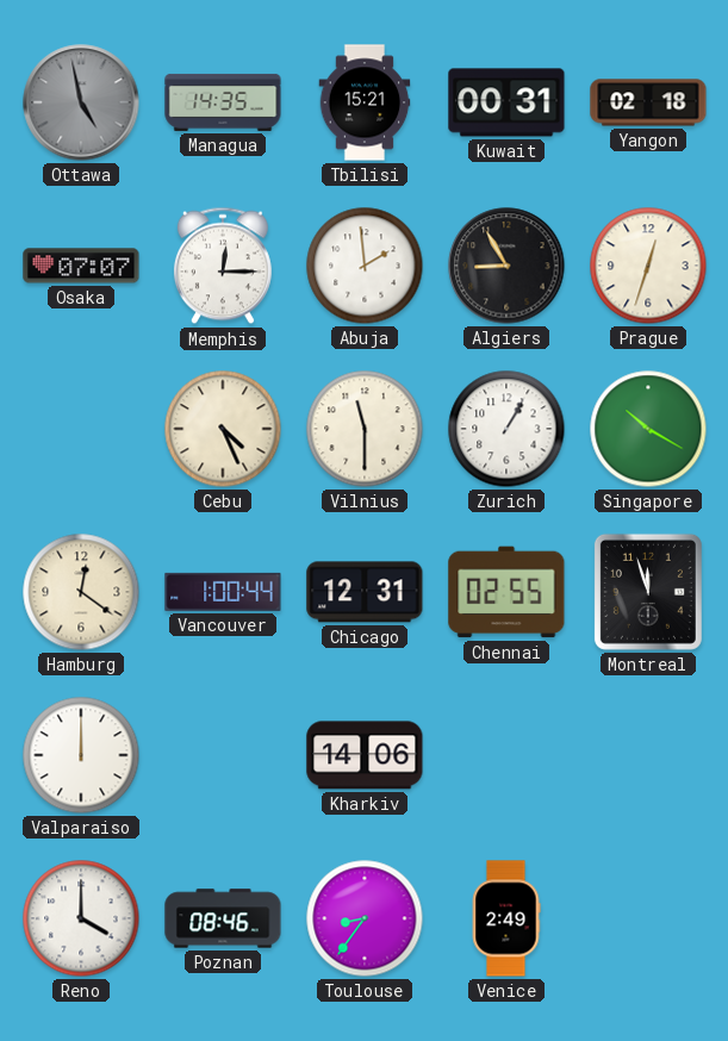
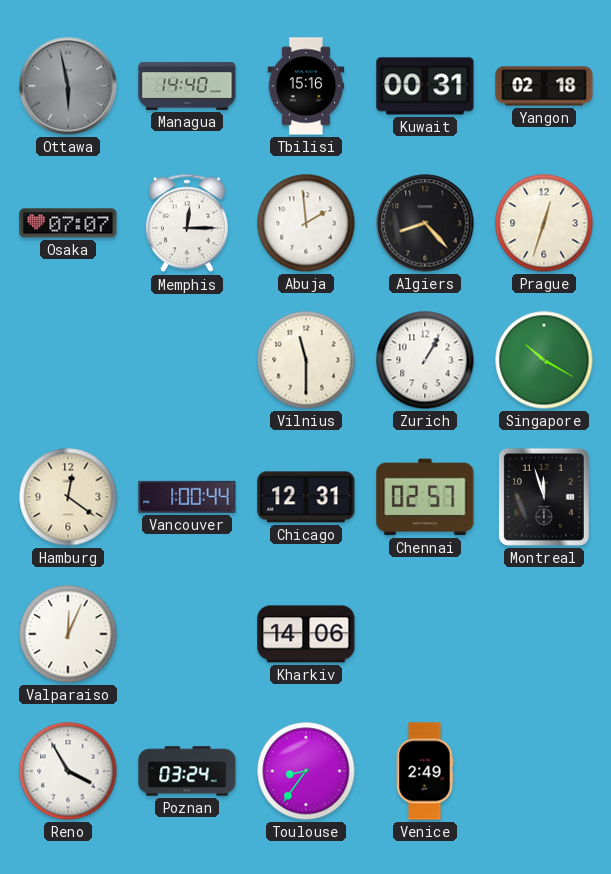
Ottawa: 4:58 -> 5:58 (68, 86)
Managua: 14:35 -> 14:40 (187, 86)
Tbilisi: 15:21 -> 15:16 (306, 86)
Algiers: 8:55 -> 8:23 (425, 223)
Cebu: 4:26 -> none (223, 429)
Chennai: 02:55 -> 02:57 (425, 497)
Valparaiso: 12:00 -> 12:04 (68, 634)
Reno: 4:00 -> 3:55 (68, 771)
Poznan: 08:46 -> 03:24 (187, 771)
